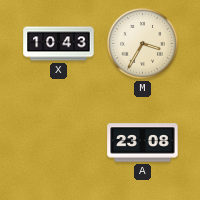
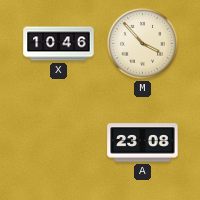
X: 10:43 -> 10:46 (59, 44)
M: 3:35 -> 3:53 (142, 43)
